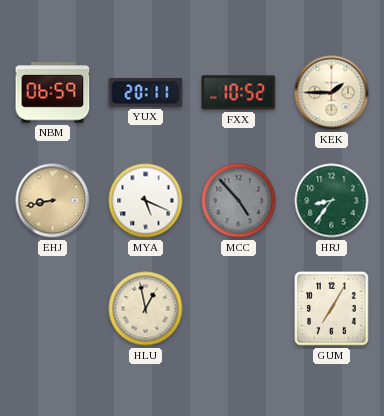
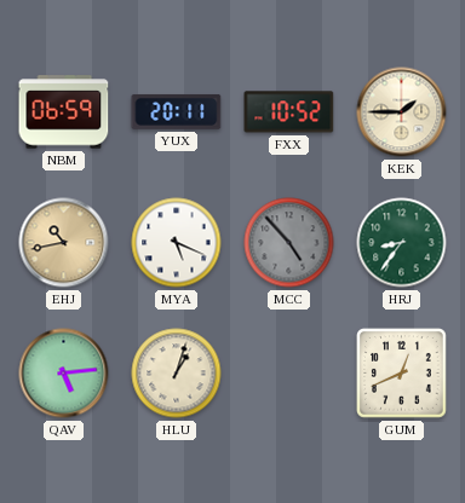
EHJ: 8:43 -> 10:43 (64, 243)
QAV: none -> 5:14 (64, 374)
HLU: 12:58 -> 1:03 (177, 374)
GUM: 7:05 -> 12:41 (402, 374)
